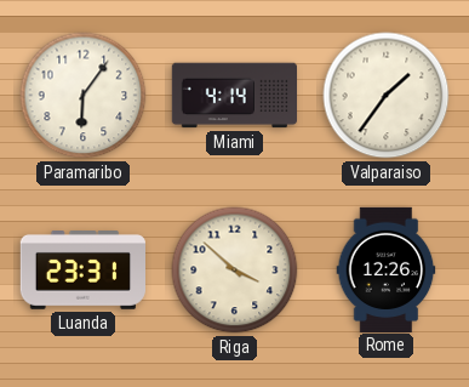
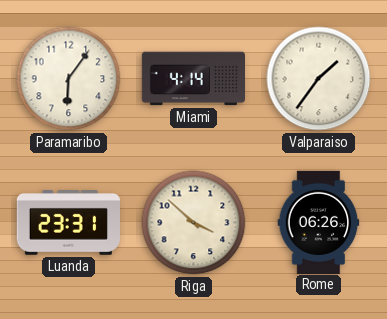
Rome: 12:26 -> 06:26 (319, 222)
